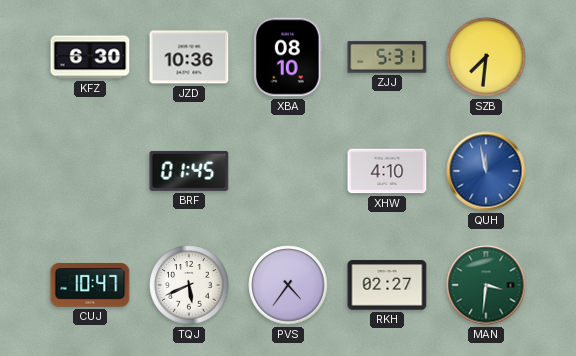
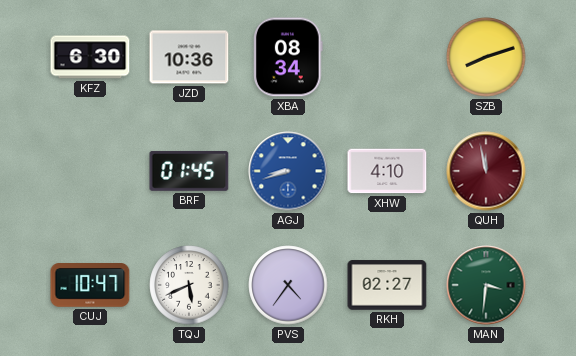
XBA: 08:10 -> 08:34 (289, 57)
ZJJ: 5:31 -> none (387, 57)
SZB: 7:31 -> 8:12 (486, 57)
AGJ: none -> 8:42 (288, 171)
QUH dial: blue -> burgundy (486, 171)
